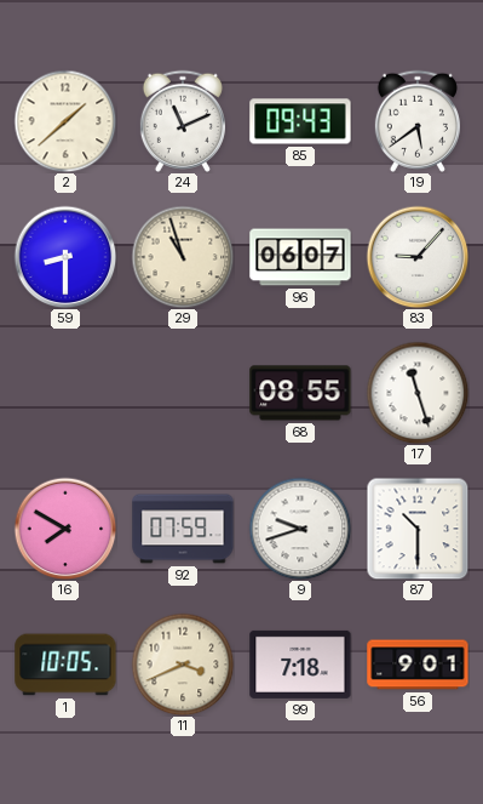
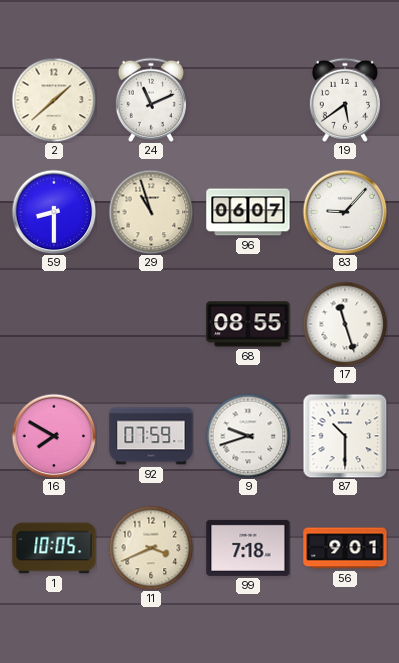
85: 09:43 -> none (300, 121)
